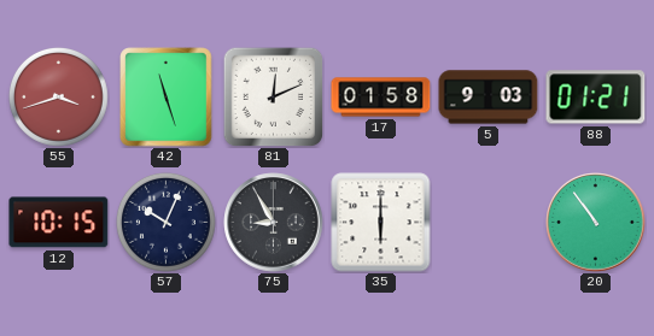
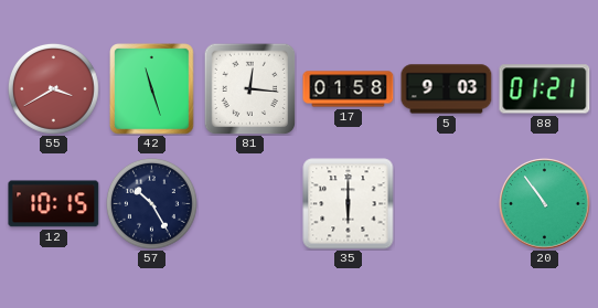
55: 3:42 -> 3:40 (53, 88)
81: 12:11 -> 12:16 (249, 88)
57: 10:04 -> 10:25 (151, 203)
75: 8:55 -> none (274, 223)
